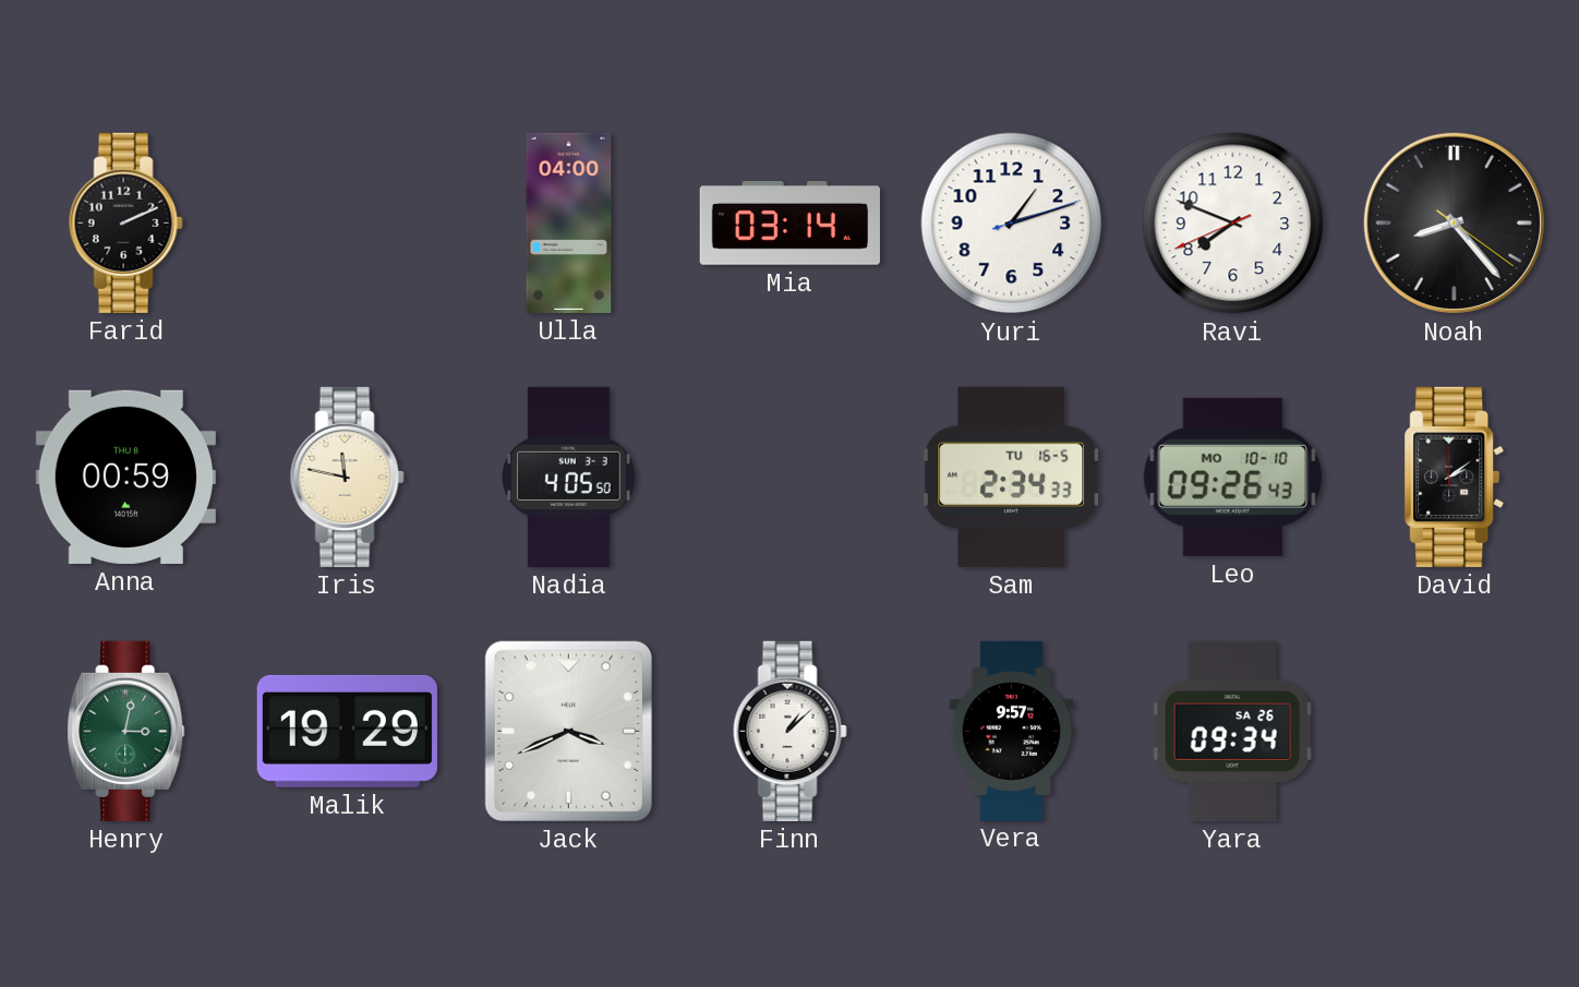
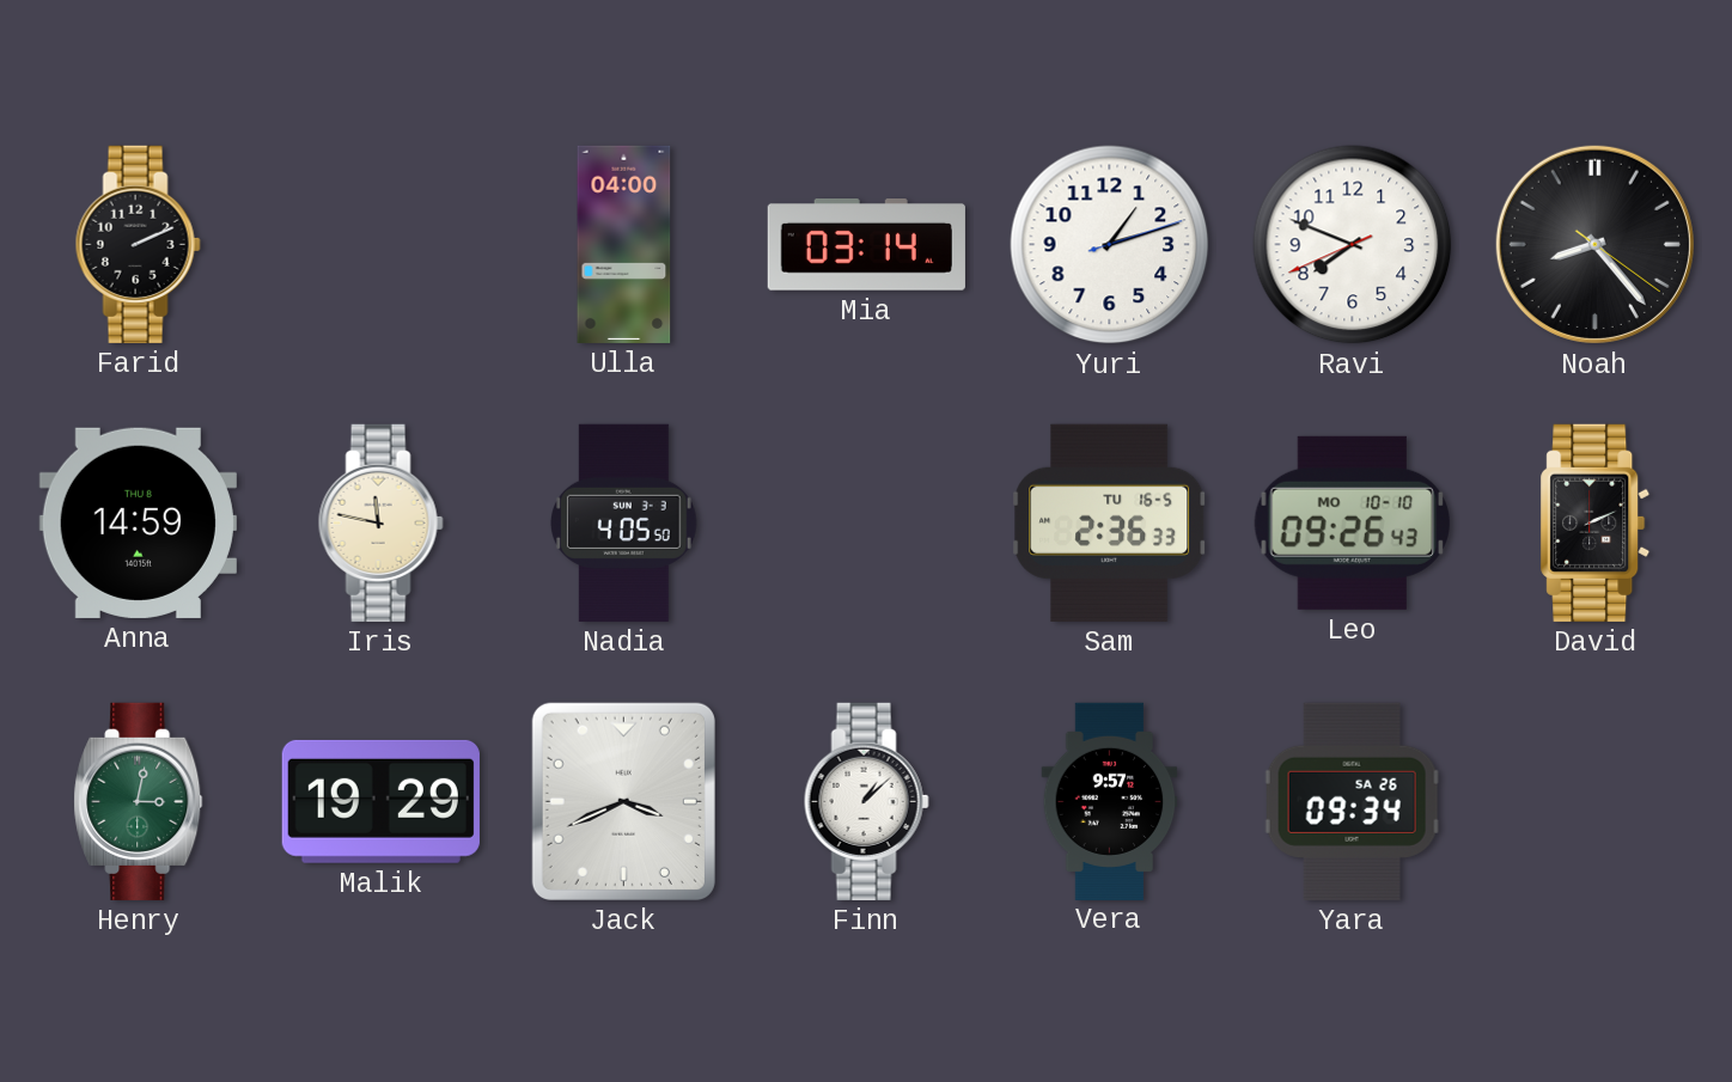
Anna: 00:59 -> 14:59 (138, 522)
Sam: 2:34 -> 2:36 (1110, 522)
David: 2:09 -> 2:11 (1596, 522)
